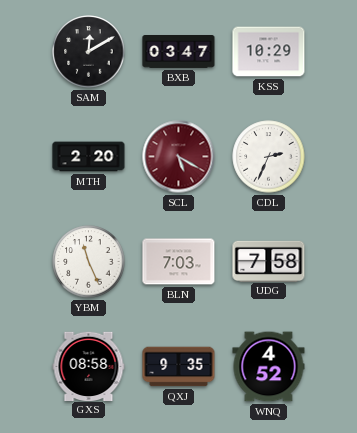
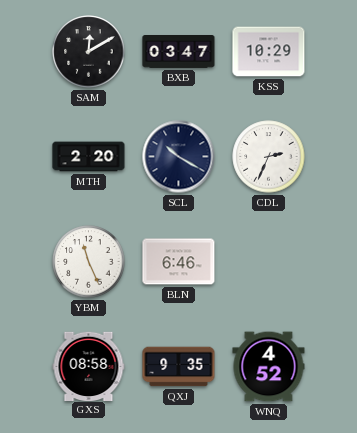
SCL: 5:20 -> 10:20 (179, 157)
SCL dial: burgundy -> navy (179, 157)
BLN: 7:03 -> 6:46 (179, 262)
UDG: 7:58 -> none (269, 261)
